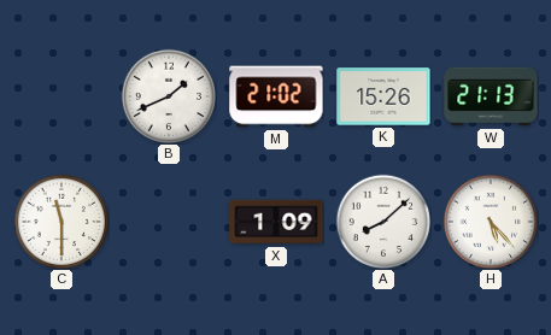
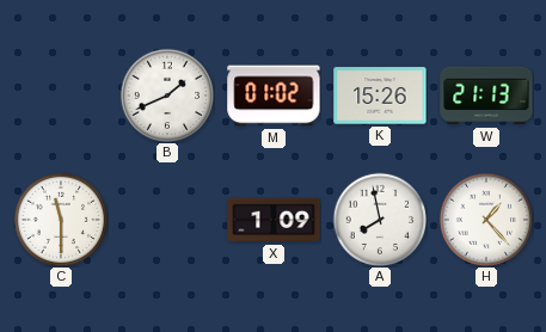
M: 21:02 -> 01:02 (274, 96)
A: 8:08 -> 7:58 (380, 220)
H: 5:23 -> 1:23 (486, 220)
